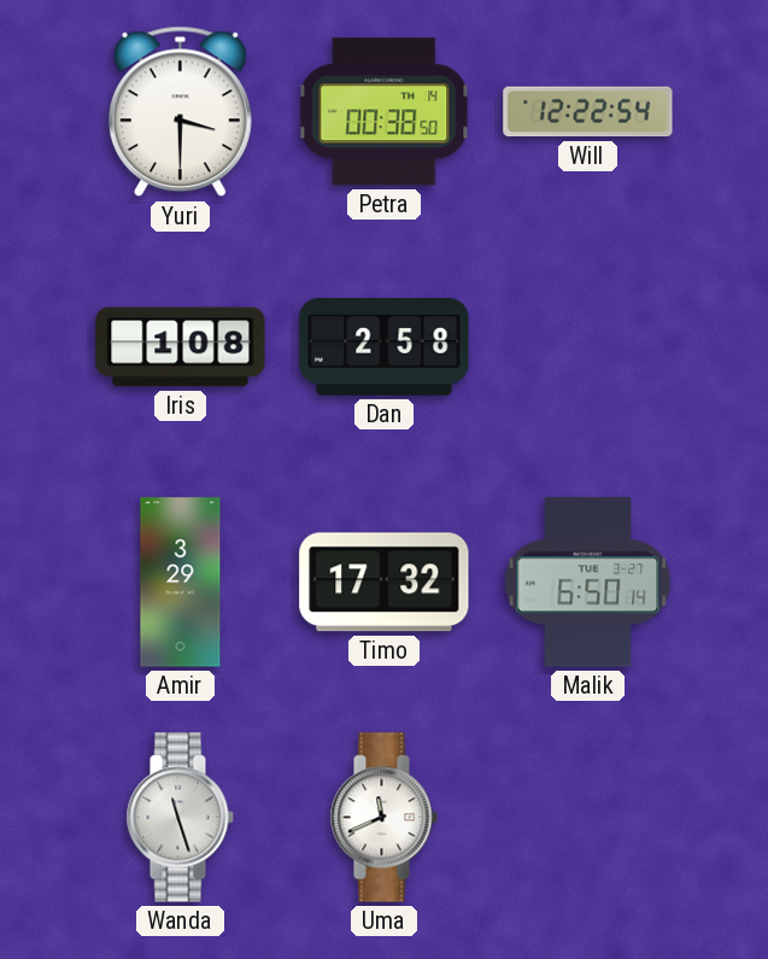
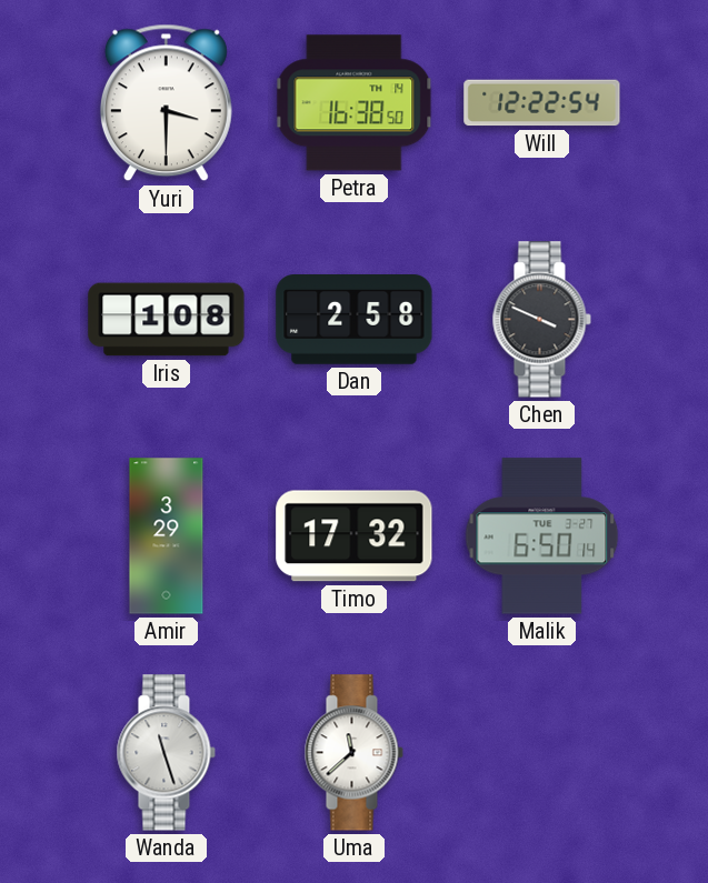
Petra: 00:38 -> 16:38 (355, 103)
Chen: none -> 3:49 (541, 320)
Uma: 11:41 -> 11:38 (353, 753)
